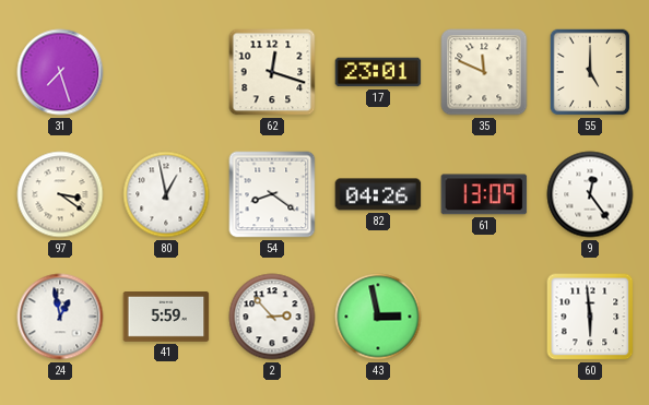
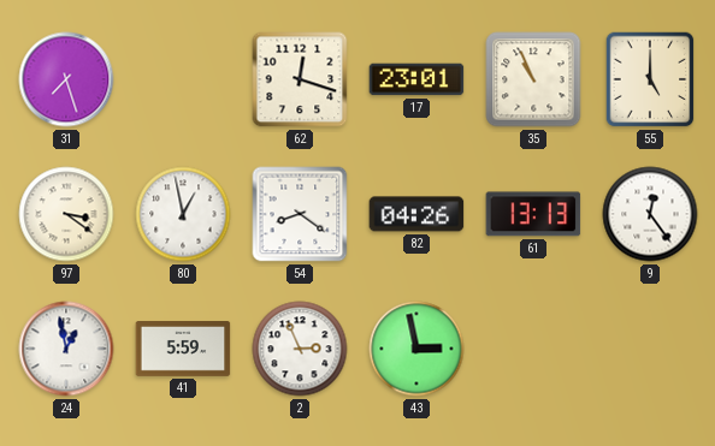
35: 11:49 -> 10:56 (533, 79)
61: 13:09 -> 13:13 (533, 214)
2: 2:53 -> 2:56 (300, 349)
60: 5:59 -> none (590, 317)
